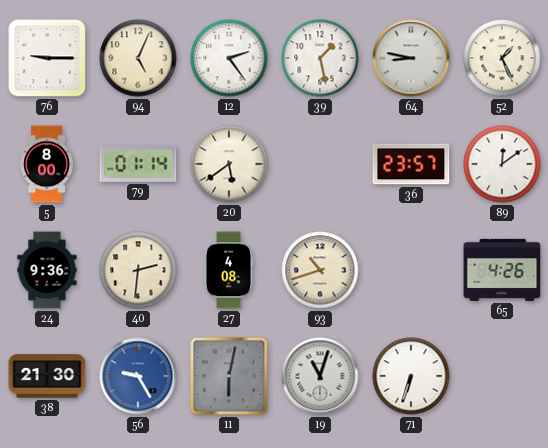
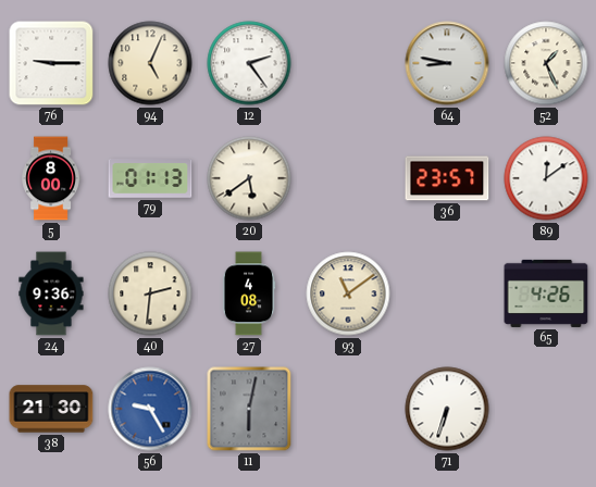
39: 1:28 -> none (320, 58)
79: 01:14 -> 01:13 (150, 178)
93: 10:42 -> 11:09 (348, 294)
19: 11:03 -> none (320, 376)
